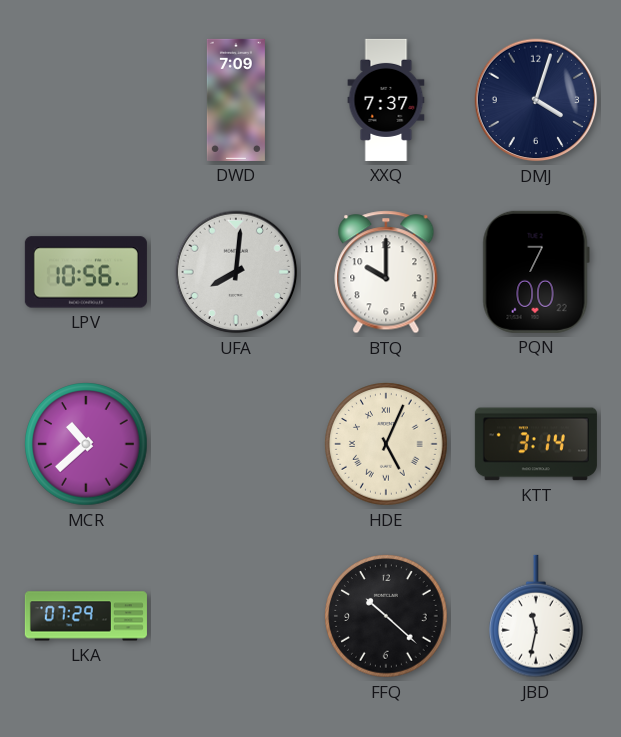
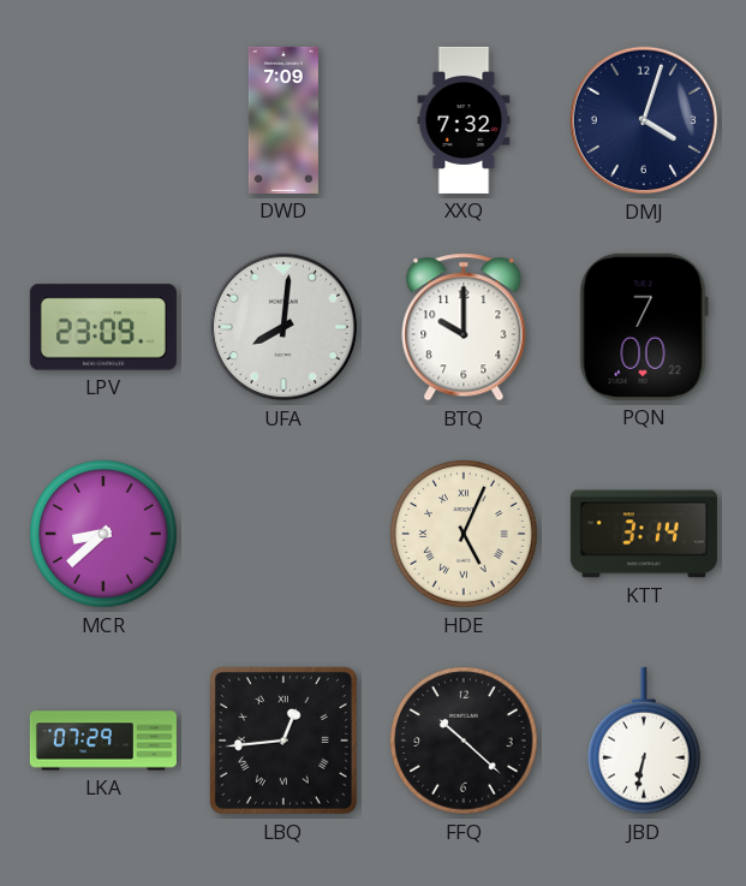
XXQ: 7:37 -> 7:32 (464, 120)
LPV: 10:56 -> 23:09 (103, 327)
MCR: 10:38 -> 8:38 (103, 534)
LBQ: none -> 12:44 (285, 742)
JBD: 11:32 -> 6:32 (645, 741)
